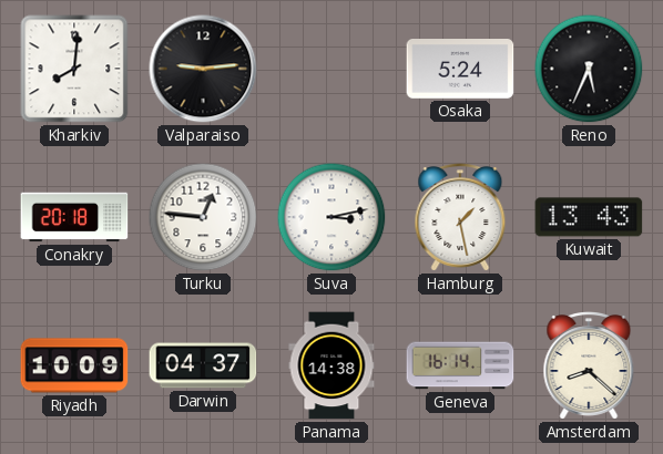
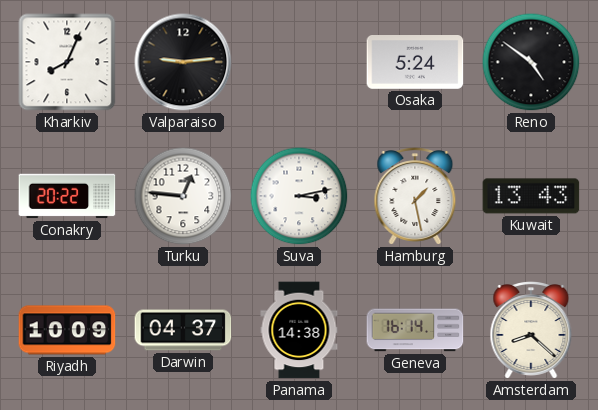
Kharkiv: 8:01 -> 8:04 (67, 62)
Reno: 5:34 -> 4:51 (531, 62)
Conakry: 20:18 -> 20:22 (67, 196)
